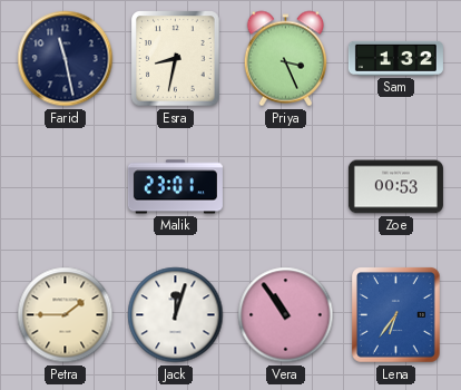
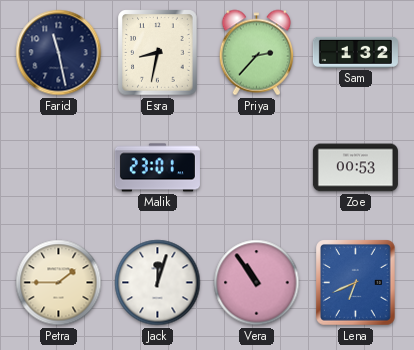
Priya: 3:26 -> 2:37 (256, 53)
Lena: 6:36 -> 6:41 (356, 283)
